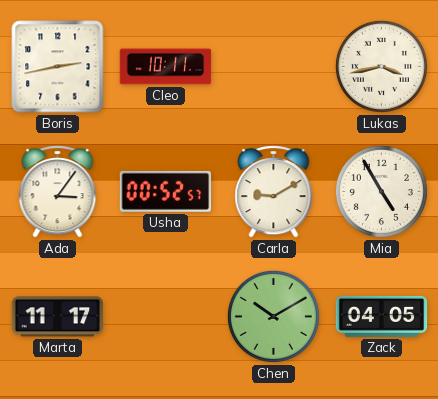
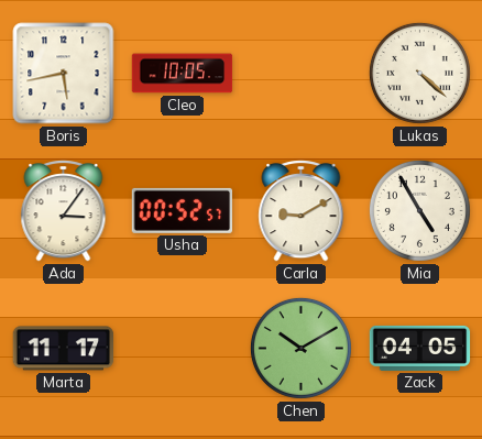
Boris: 2:43 -> 5:43 (64, 74)
Cleo: 10:11 -> 10:05 (183, 74)
Lukas: 3:43 -> 4:22 (419, 73)
